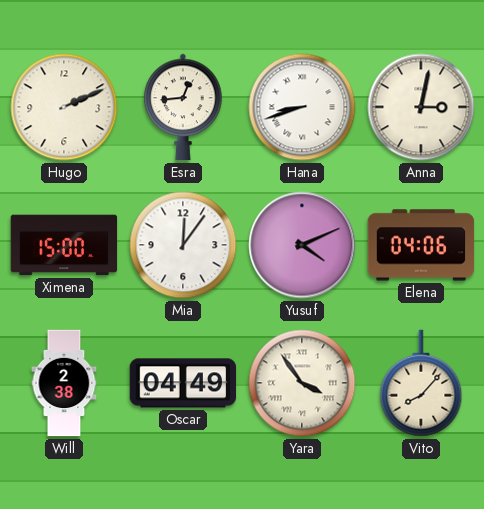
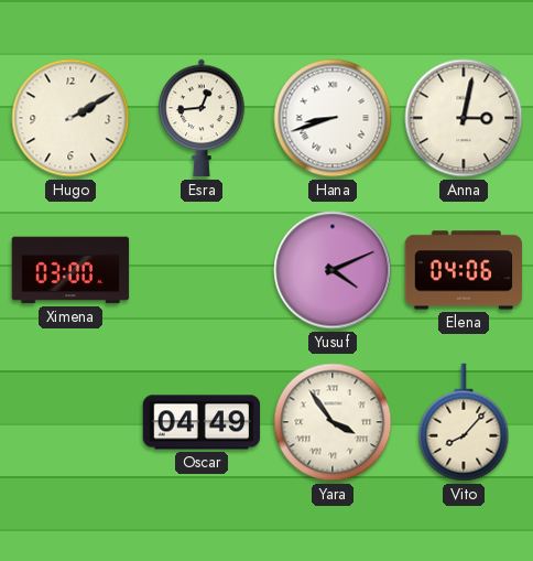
Hugo: 2:11 -> 2:10 (70, 118)
Ximena: 15:00 -> 03:00 (70, 270)
Mia: 12:06 -> none (183, 245)
Will: 2:38 -> none (64, 383)
